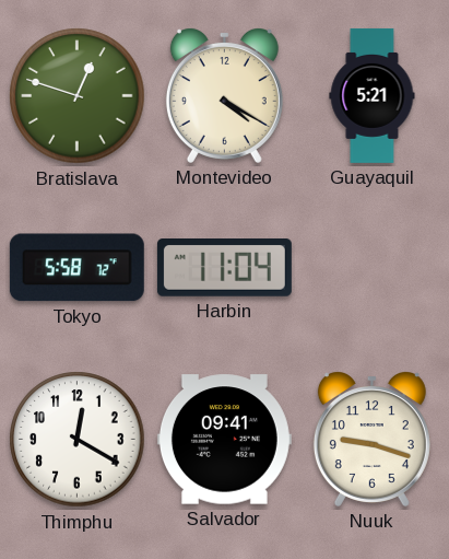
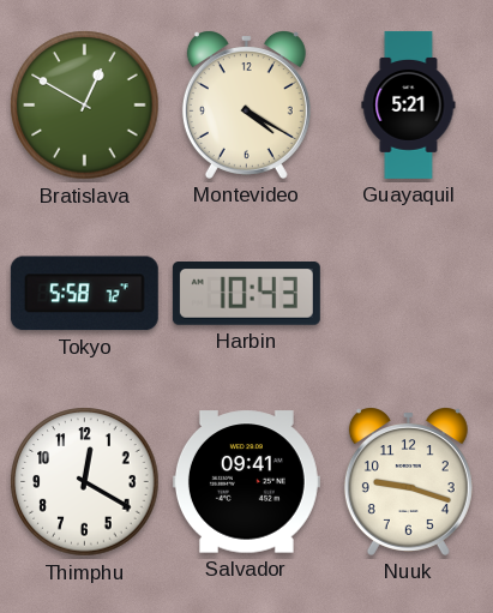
Bratislava: 12:48 -> 12:50 (85, 106)
Harbin: 11:04 -> 10:43 (246, 294)
